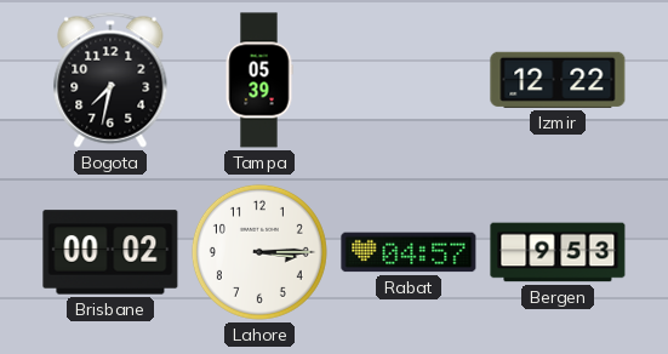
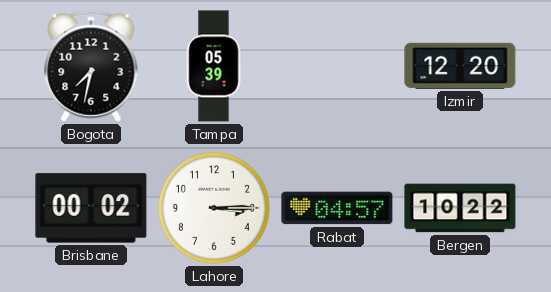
Izmir: 12:22 -> 12:20 (460, 66)
Bergen: 9:53 -> 10:22 (460, 208)
